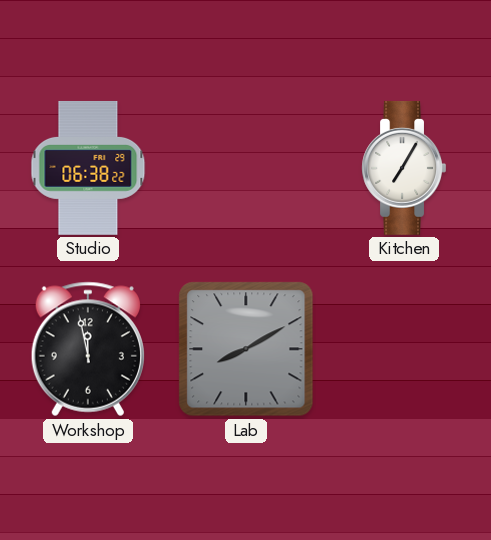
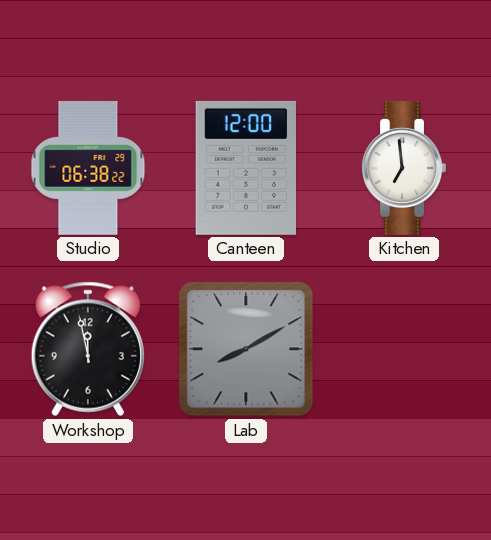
Canteen: none -> 12:00 (246, 168)
Kitchen: 7:05 -> 6:59 (404, 168)
